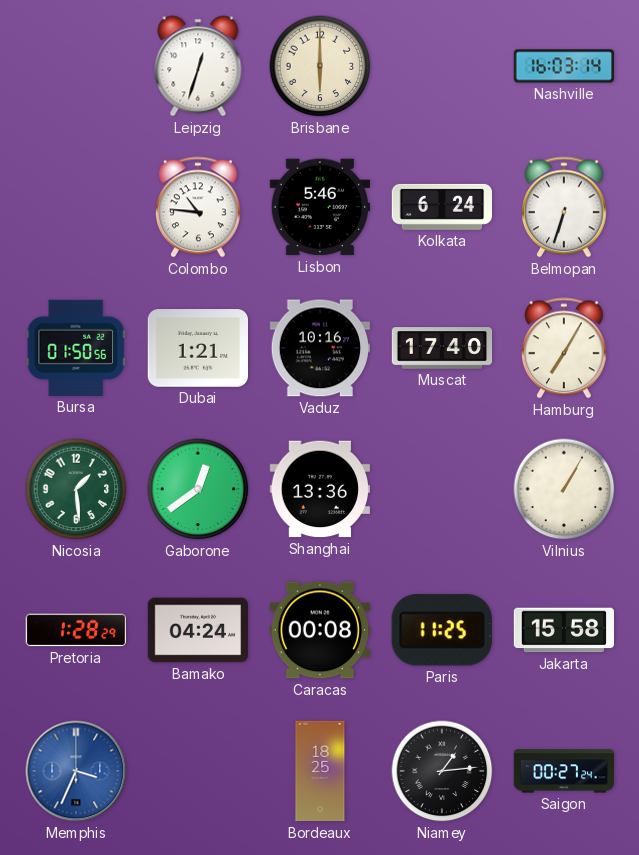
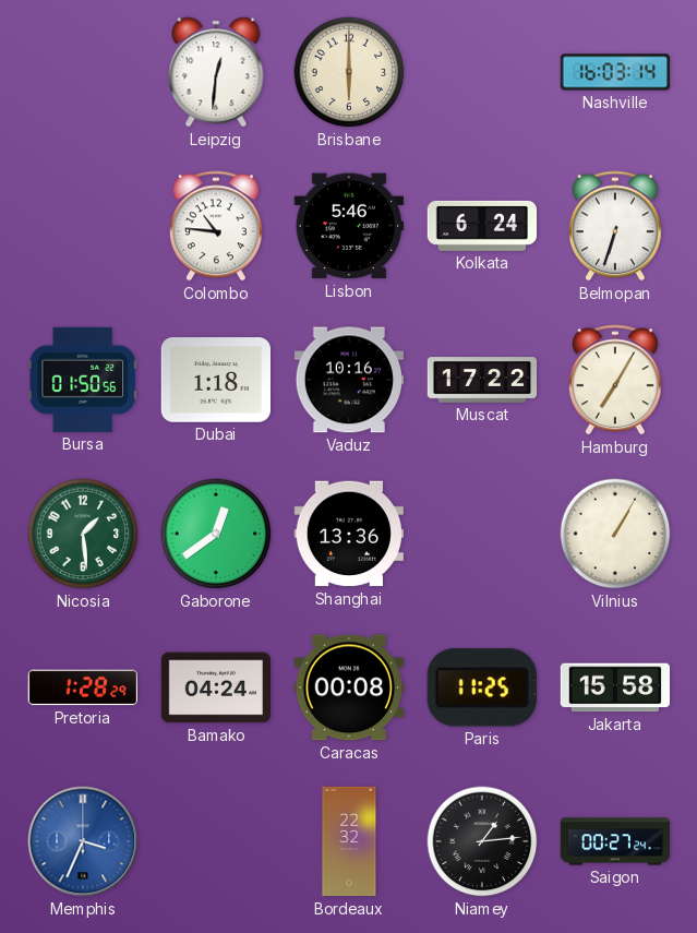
Leipzig: 12:33 -> 12:31 (216, 72)
Dubai: 1:21 -> 1:18 (215, 380)
Muscat: 17:40 -> 17:22 (482, 380)
Bordeaux: 18:25 -> 22:32 (349, 841)
